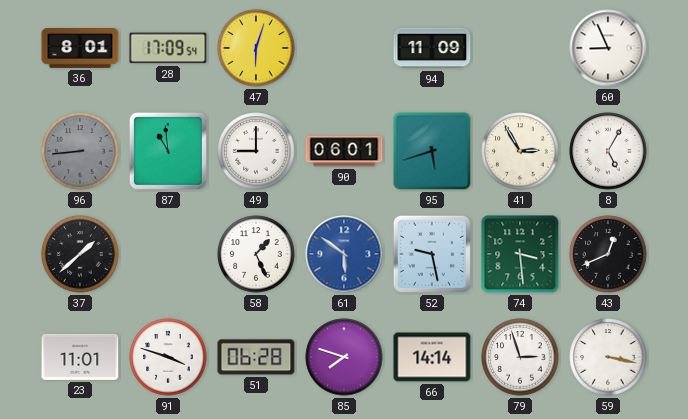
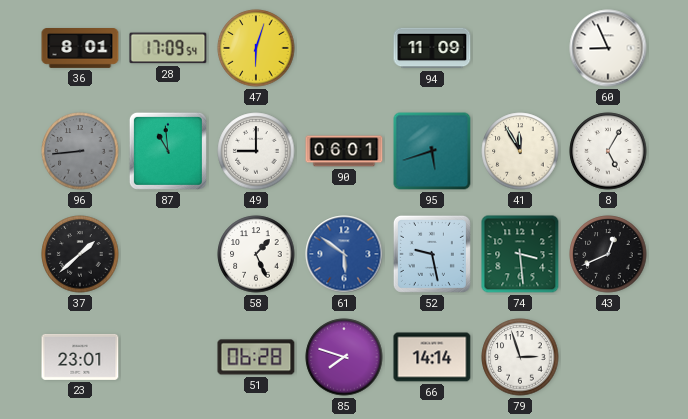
41: 2:55 -> 11:55 (520, 151)
23: 11:01 -> 23:01 (80, 357)
91: 3:48 -> none (168, 357)
59: 3:17 -> none (608, 357)
